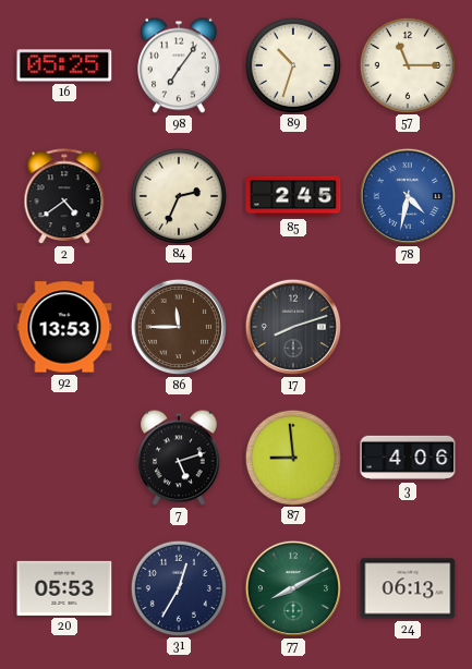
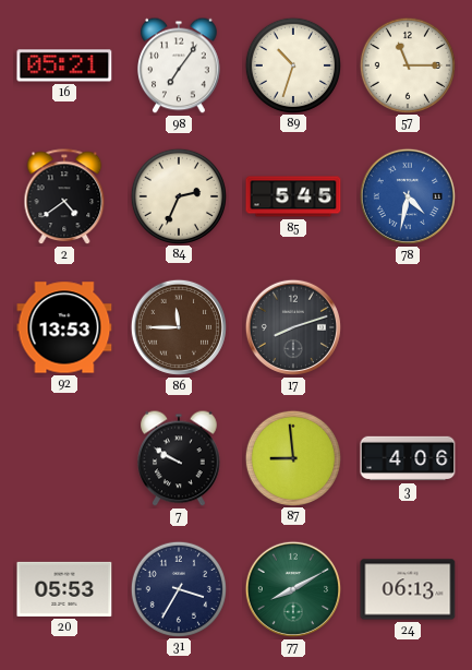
16: 05:25 -> 05:21 (64, 65)
85: 2:45 -> 5:45 (293, 196)
7: 5:12 -> 9:50 (179, 458)
31: 12:35 -> 3:35 (178, 588)
